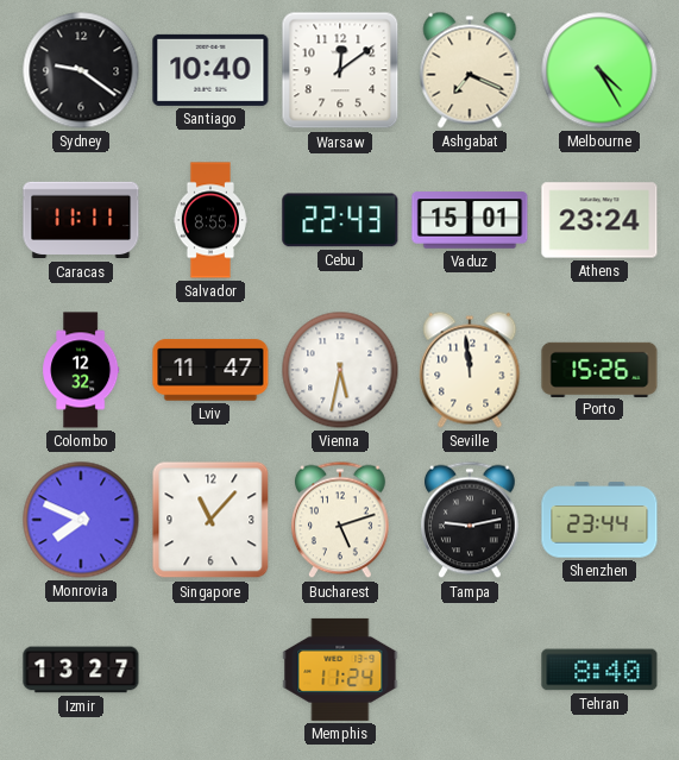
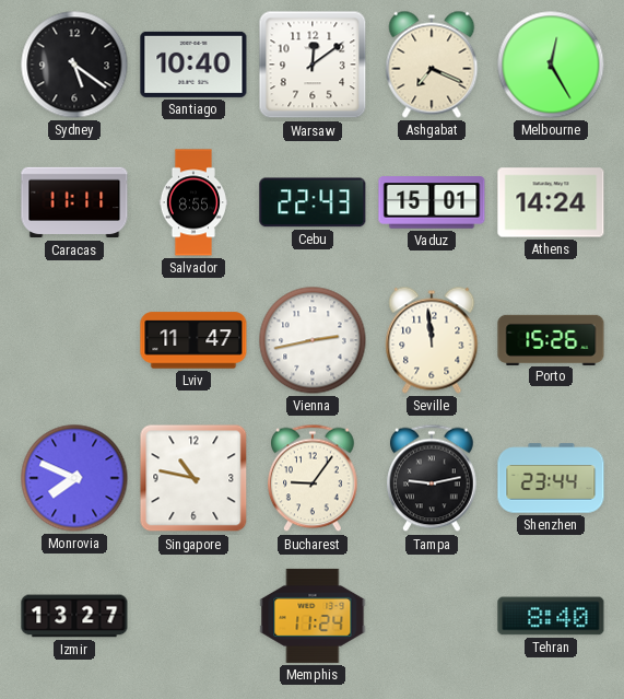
Sydney: 9:21 -> 5:21 (74, 65)
Melbourne: 4:25 -> 12:25 (551, 65)
Athens: 23:24 -> 14:24 (551, 202)
Colombo: 12:32 -> none (81, 370)
Vienna: 5:32 -> 2:43 (313, 340)
Singapore: 11:07 -> 10:47 (193, 478)
Bucharest: 5:12 -> 9:06 (314, 478)
